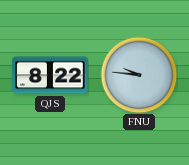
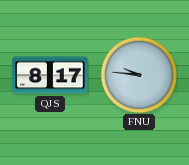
QJS: 8:22 -> 8:17 (50, 75)
